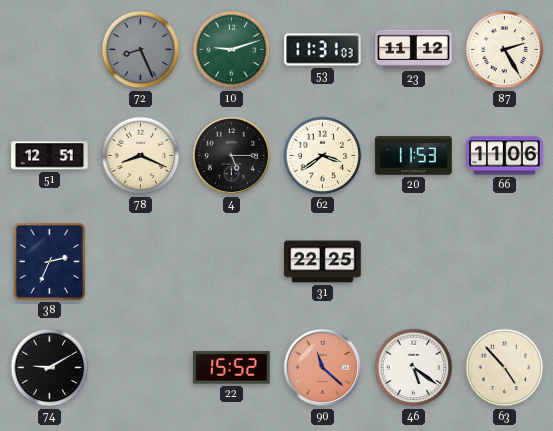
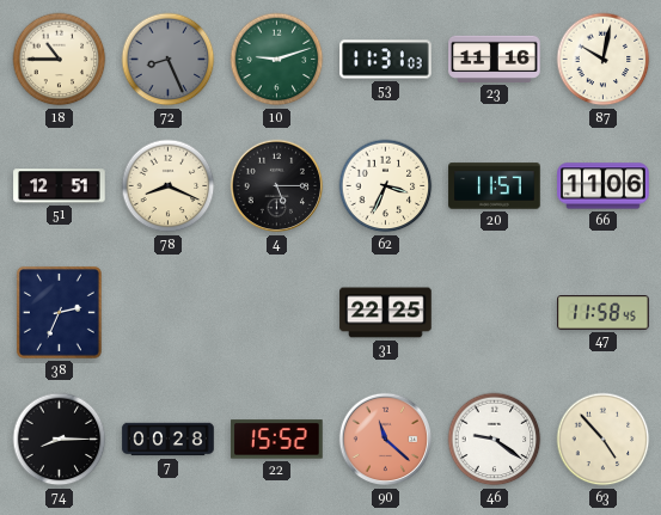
18: none -> 10:45 (60, 60)
23: 11:12 -> 11:16 (495, 59)
87: 2:25 -> 10:02 (604, 60)
62: 3:39 -> 3:34 (386, 186)
20: 11:53 -> 11:57 (495, 186)
47: none -> 11:58 (604, 313)
74: 9:10 -> 8:15 (60, 440)
7: none -> 00:28 (169, 440)
46: 5:21 -> 9:21 (495, 440)
